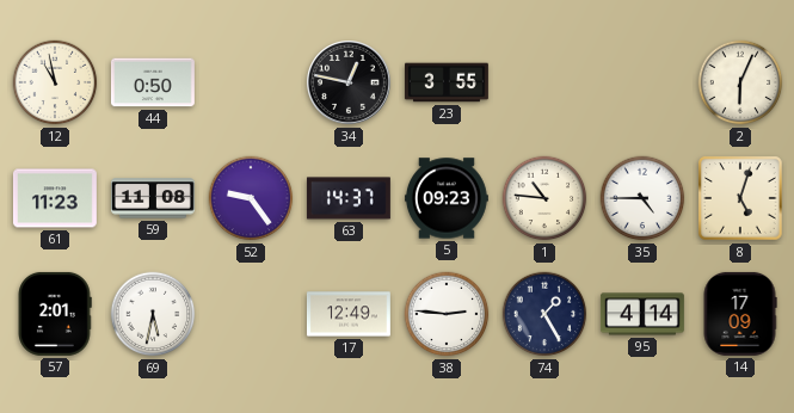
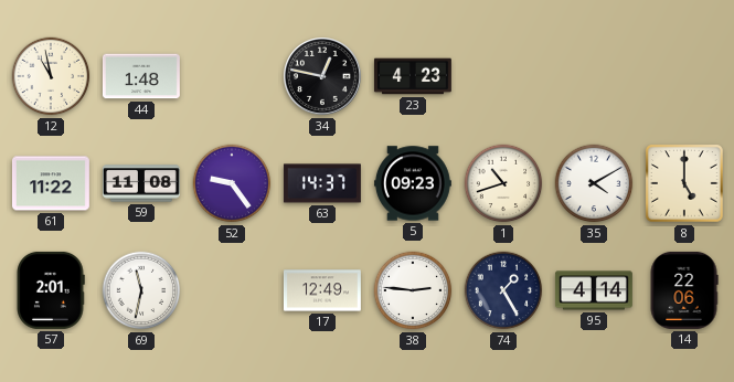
44: 0:50 -> 1:48 (141, 76)
23: 3:55 -> 4:23 (413, 76)
2: 6:04 -> none (740, 82)
61: 11:23 -> 11:22 (51, 183)
1: 10:46 -> 10:42 (503, 183)
35: 4:45 -> 4:10 (594, 183)
8: 5:03 -> 5:00 (684, 183)
69: 5:32 -> 11:32 (141, 290)
14: 17:09 -> 22:06 (684, 290)
